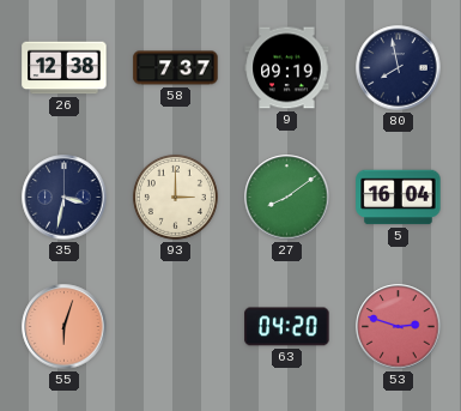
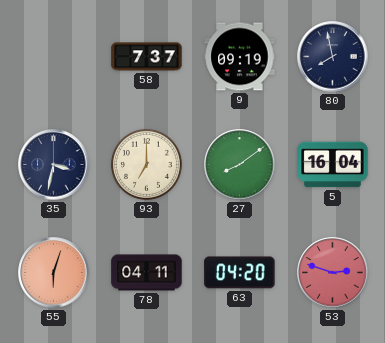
26: 12:38 -> none (65, 68)
93: 3:00 -> 7:00 (146, 164)
78: none -> 04:11 (147, 273)
